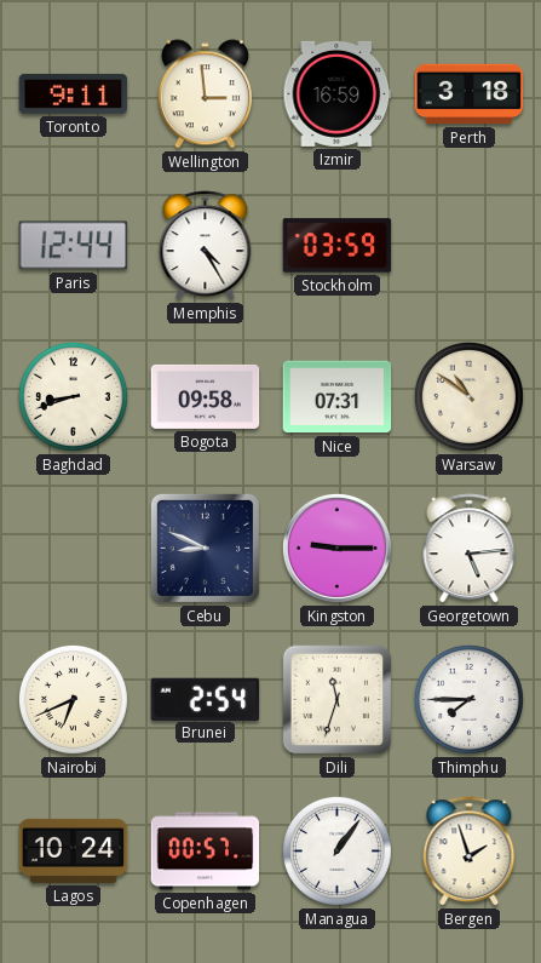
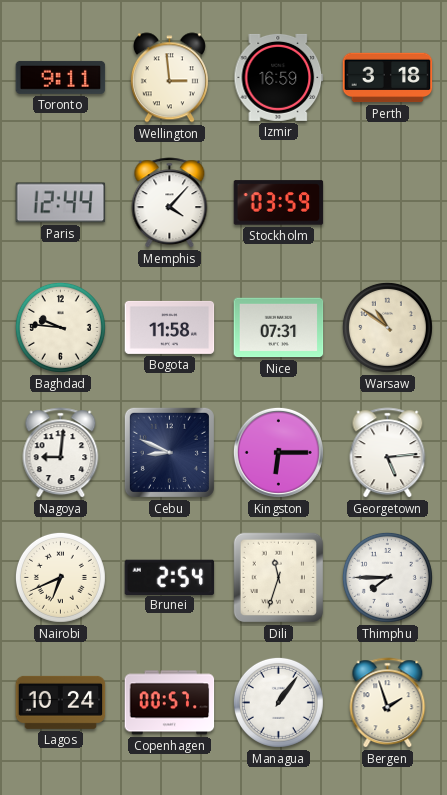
Memphis: 4:25 -> 4:07 (170, 203)
Baghdad: 8:42 -> 9:46 (60, 327)
Bogota: 09:58 -> 11:58 (170, 327)
Nagoya: none -> 9:01 (61, 453)
Kingston: 9:15 -> 6:15 (278, 452)
